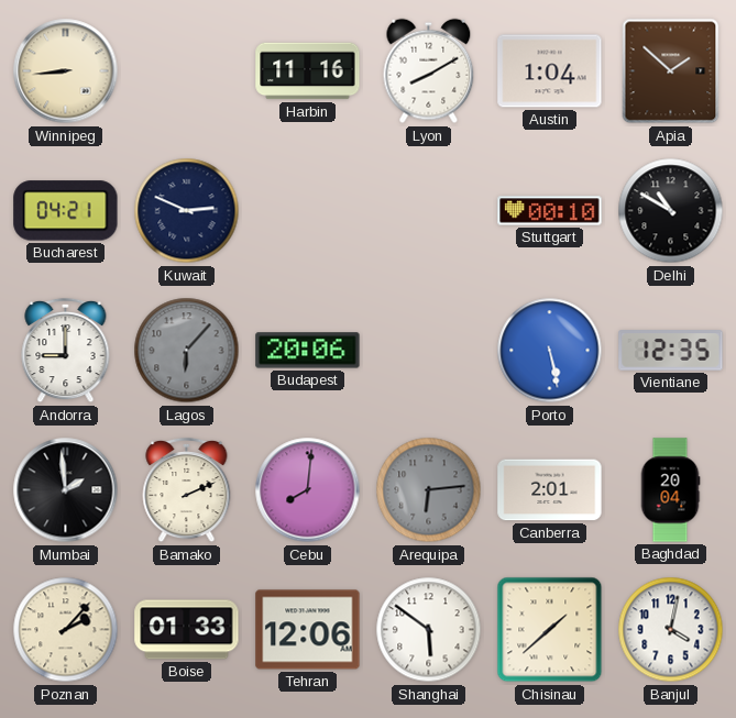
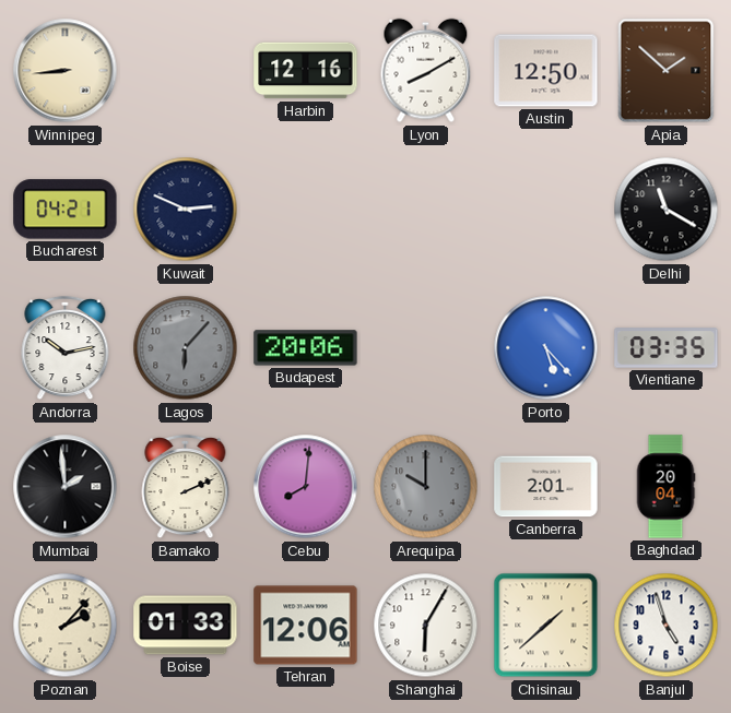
Harbin: 11:16 -> 12:16 (306, 71)
Austin: 1:04 -> 12:50 (546, 71)
Stuttgart: 00:10 -> none (550, 211)
Delhi: 10:50 -> 11:20 (667, 210)
Andorra: 9:00 -> 10:13 (66, 348)
Porto: 5:28 -> 5:23 (546, 348)
Vientiane: 12:35 -> 03:35 (667, 348)
Arequipa: 6:14 -> 10:00 (426, 487)
Shanghai: 5:51 -> 6:05 (426, 626)
Banjul: 4:02 -> 4:57 (667, 626)
